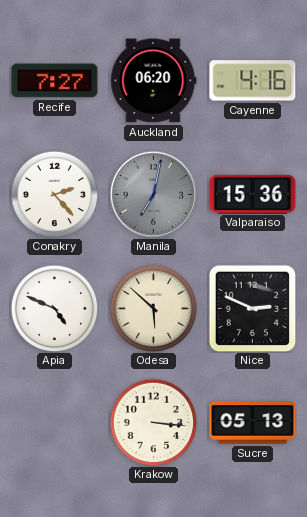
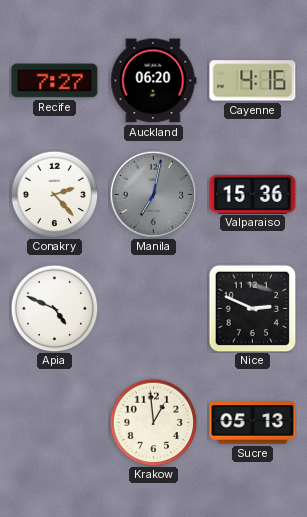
Odesa: 5:52 -> none (153, 308)
Krakow: 3:16 -> 12:59 (153, 422)
